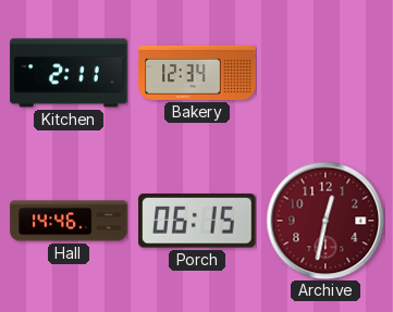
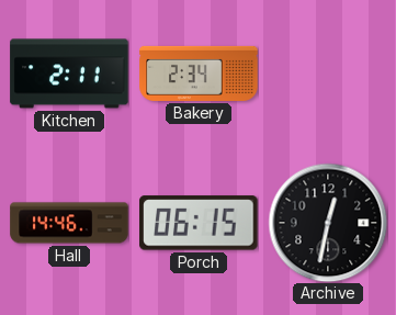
Bakery: 12:34 -> 2:34 (199, 74)
Archive dial: burgundy -> black (328, 223)
